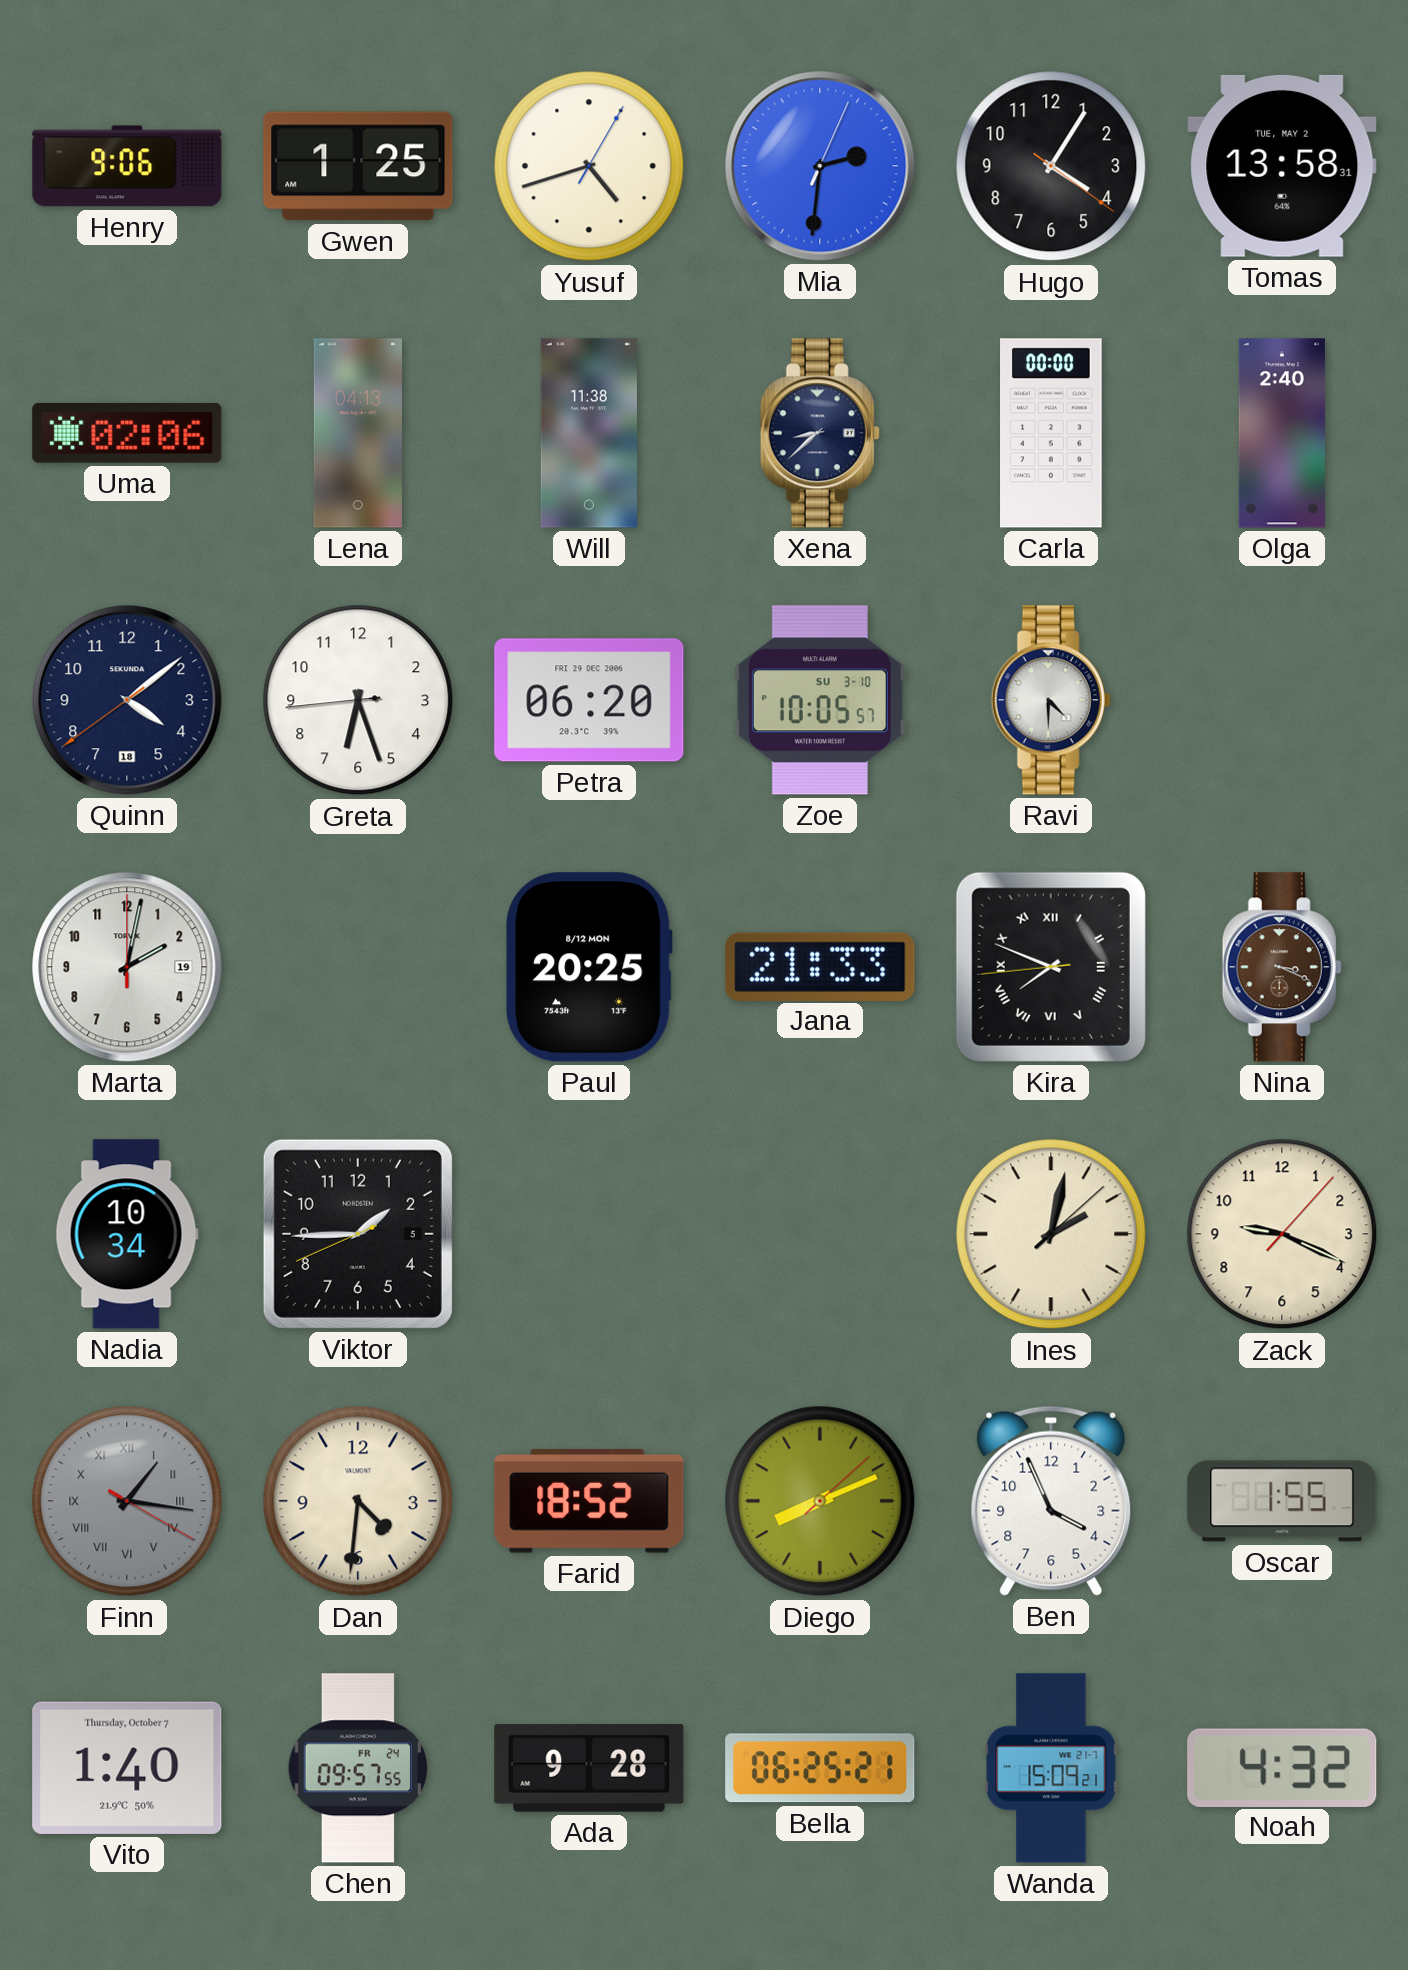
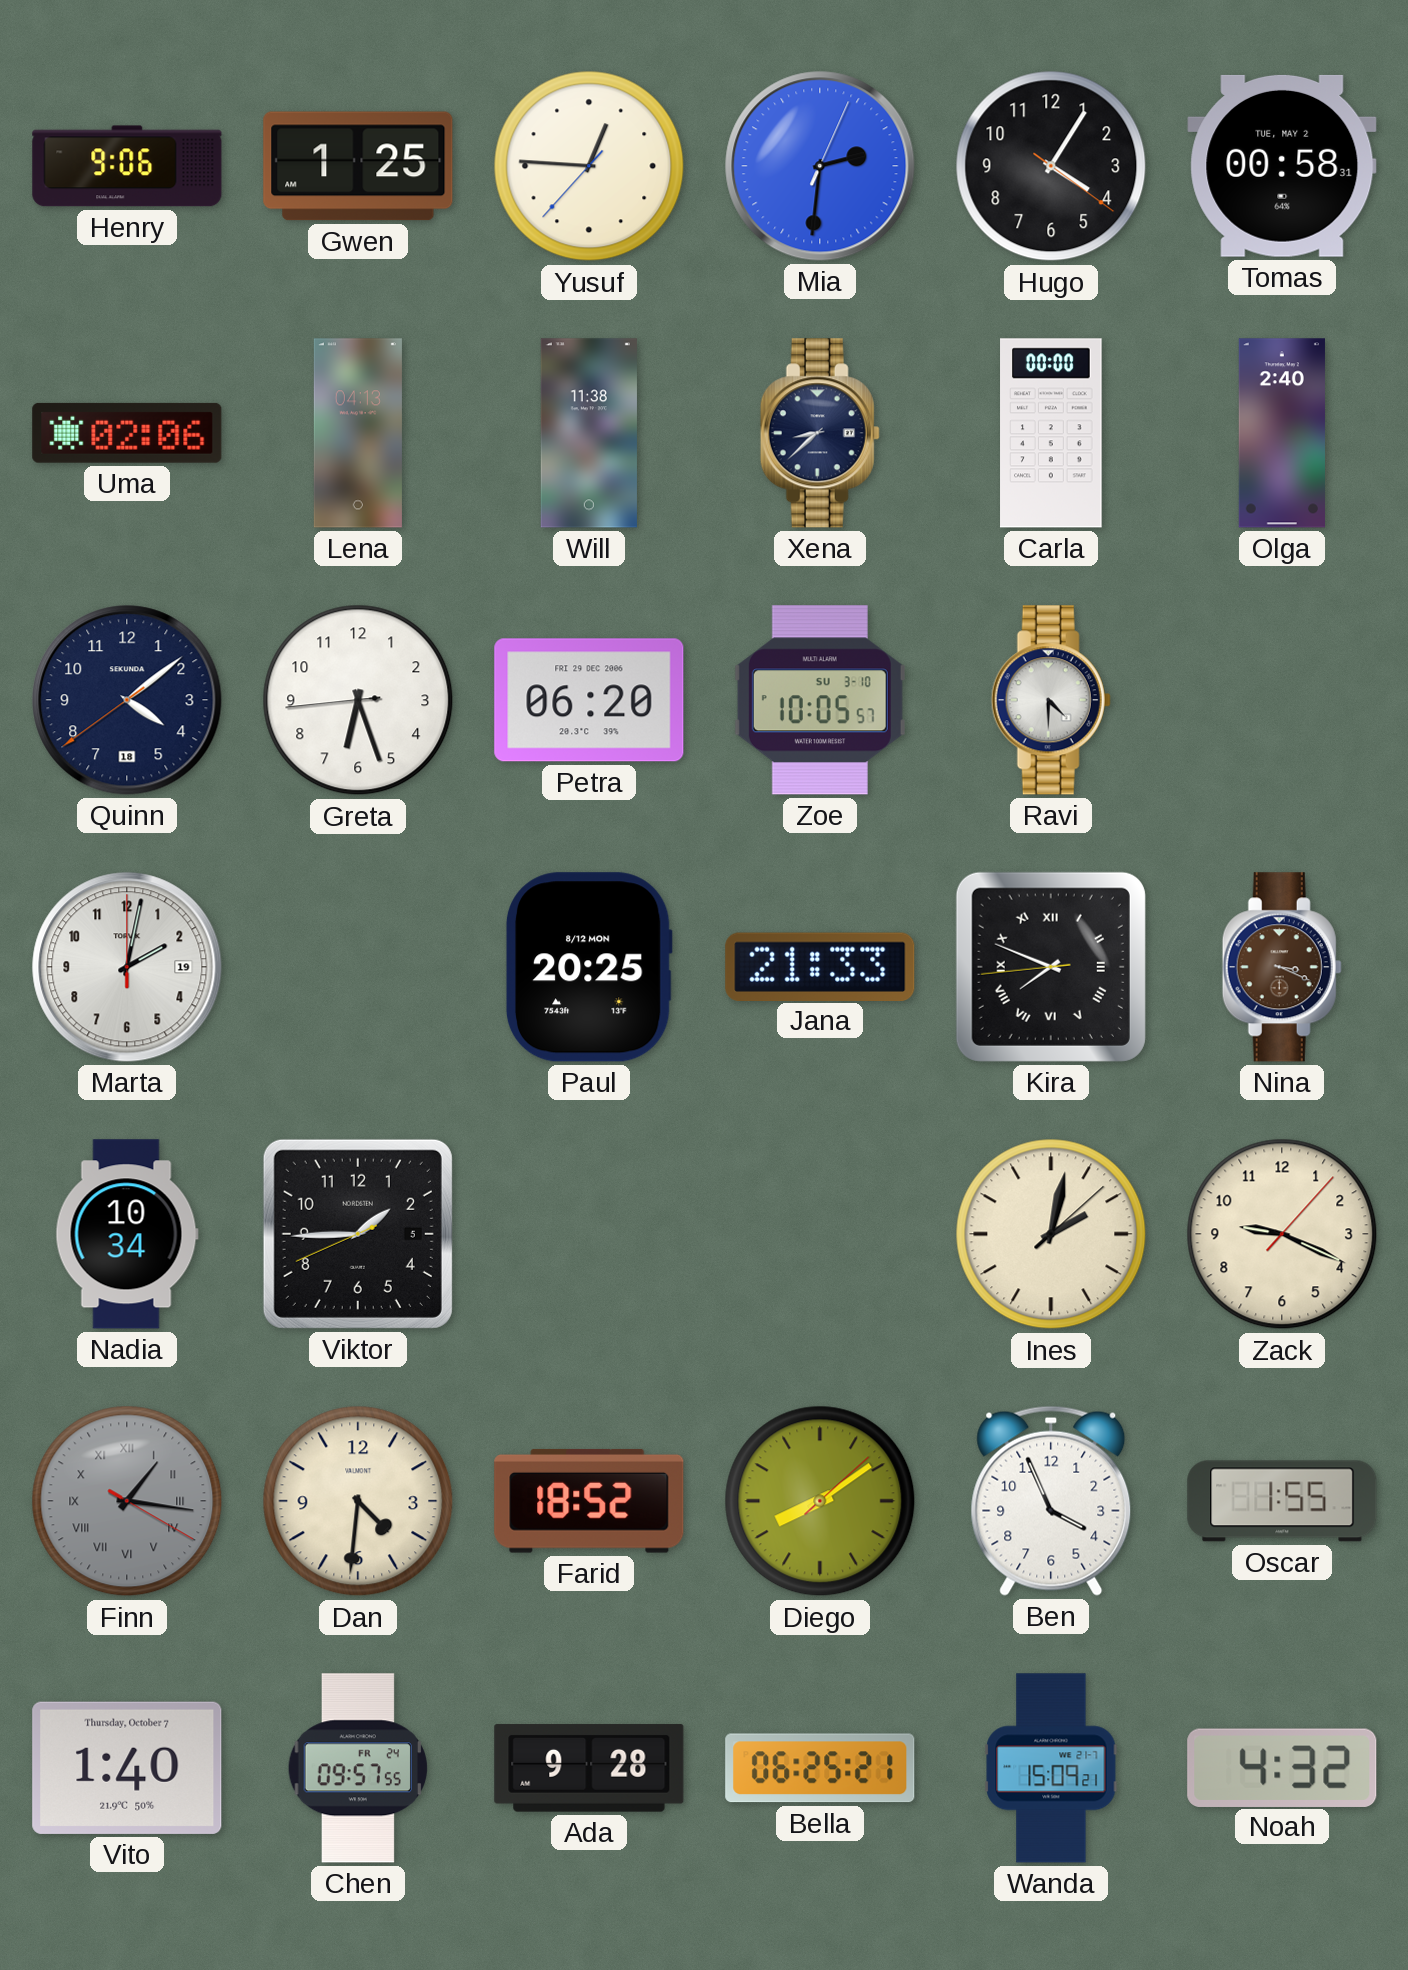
Yusuf: 4:42 -> 12:45 (589, 166)
Tomas: 13:58 -> 00:58 (1282, 166)
Diego: 8:11 -> 8:09 (820, 1501)
